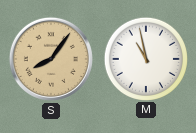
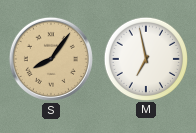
M: 10:58 -> 6:58 (145, 58)
